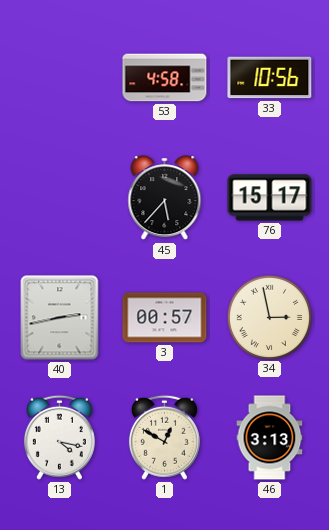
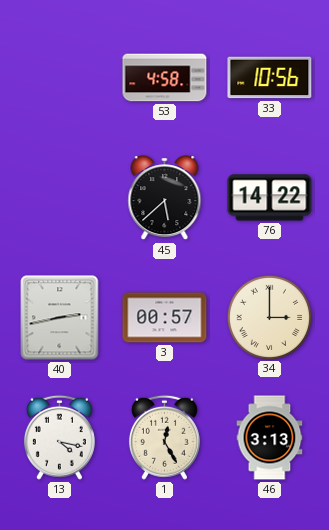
45: 5:37 -> 5:38 (165, 198)
76: 15:17 -> 14:22 (270, 198)
34: 2:58 -> 3:00 (269, 317)
1: 12:50 -> 12:25 (164, 437)
